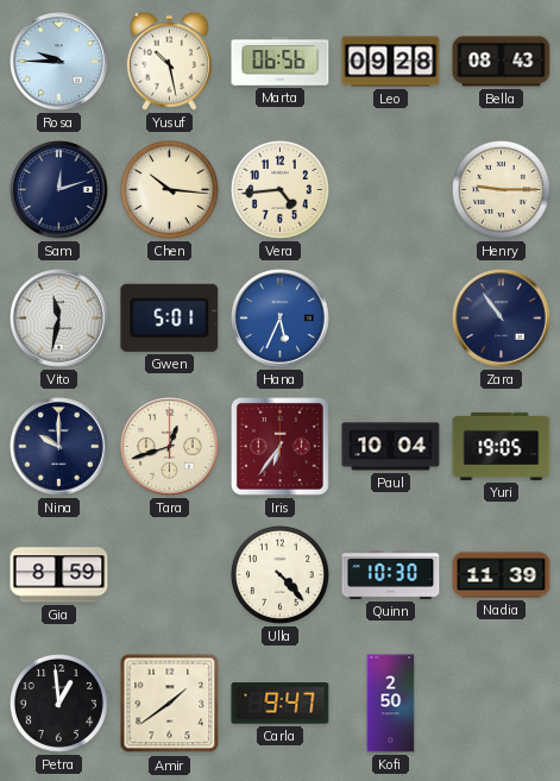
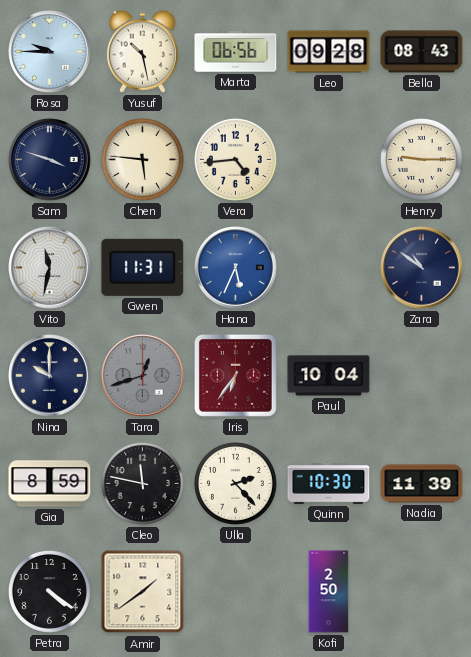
Sam: 12:12 -> 3:48 (50, 160)
Chen: 10:16 -> 5:46 (142, 159)
Gwen: 5:01 -> 11:31 (143, 267)
Zara: 10:54 -> 10:51 (422, 268)
Tara dial: cream -> grey (143, 376)
Yuri: 19:05 -> none (502, 446)
Cleo: none -> 11:47 (142, 483)
Ulla: 4:23 -> 2:23 (235, 483)
Petra: 12:59 -> 4:21 (49, 591)
Carla: 9:47 -> none (281, 704)
